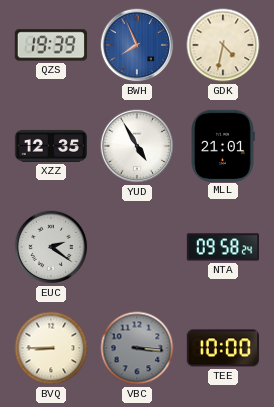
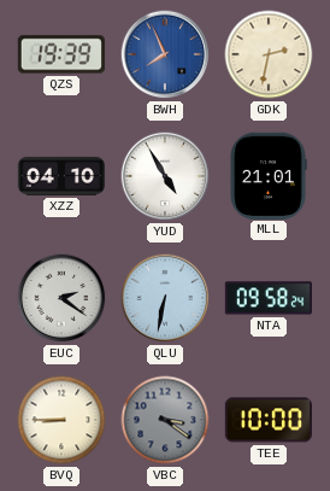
GDK: 4:32 -> 2:32 (269, 54)
XZZ: 12:35 -> 04:10 (60, 176)
QLU: none -> 6:32 (165, 298)
VBC: 3:16 -> 3:21 (165, 420)
